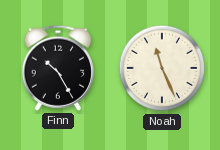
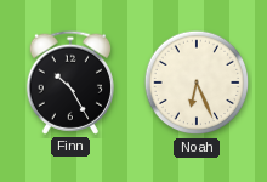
Noah: 11:26 -> 6:26 (197, 83)
